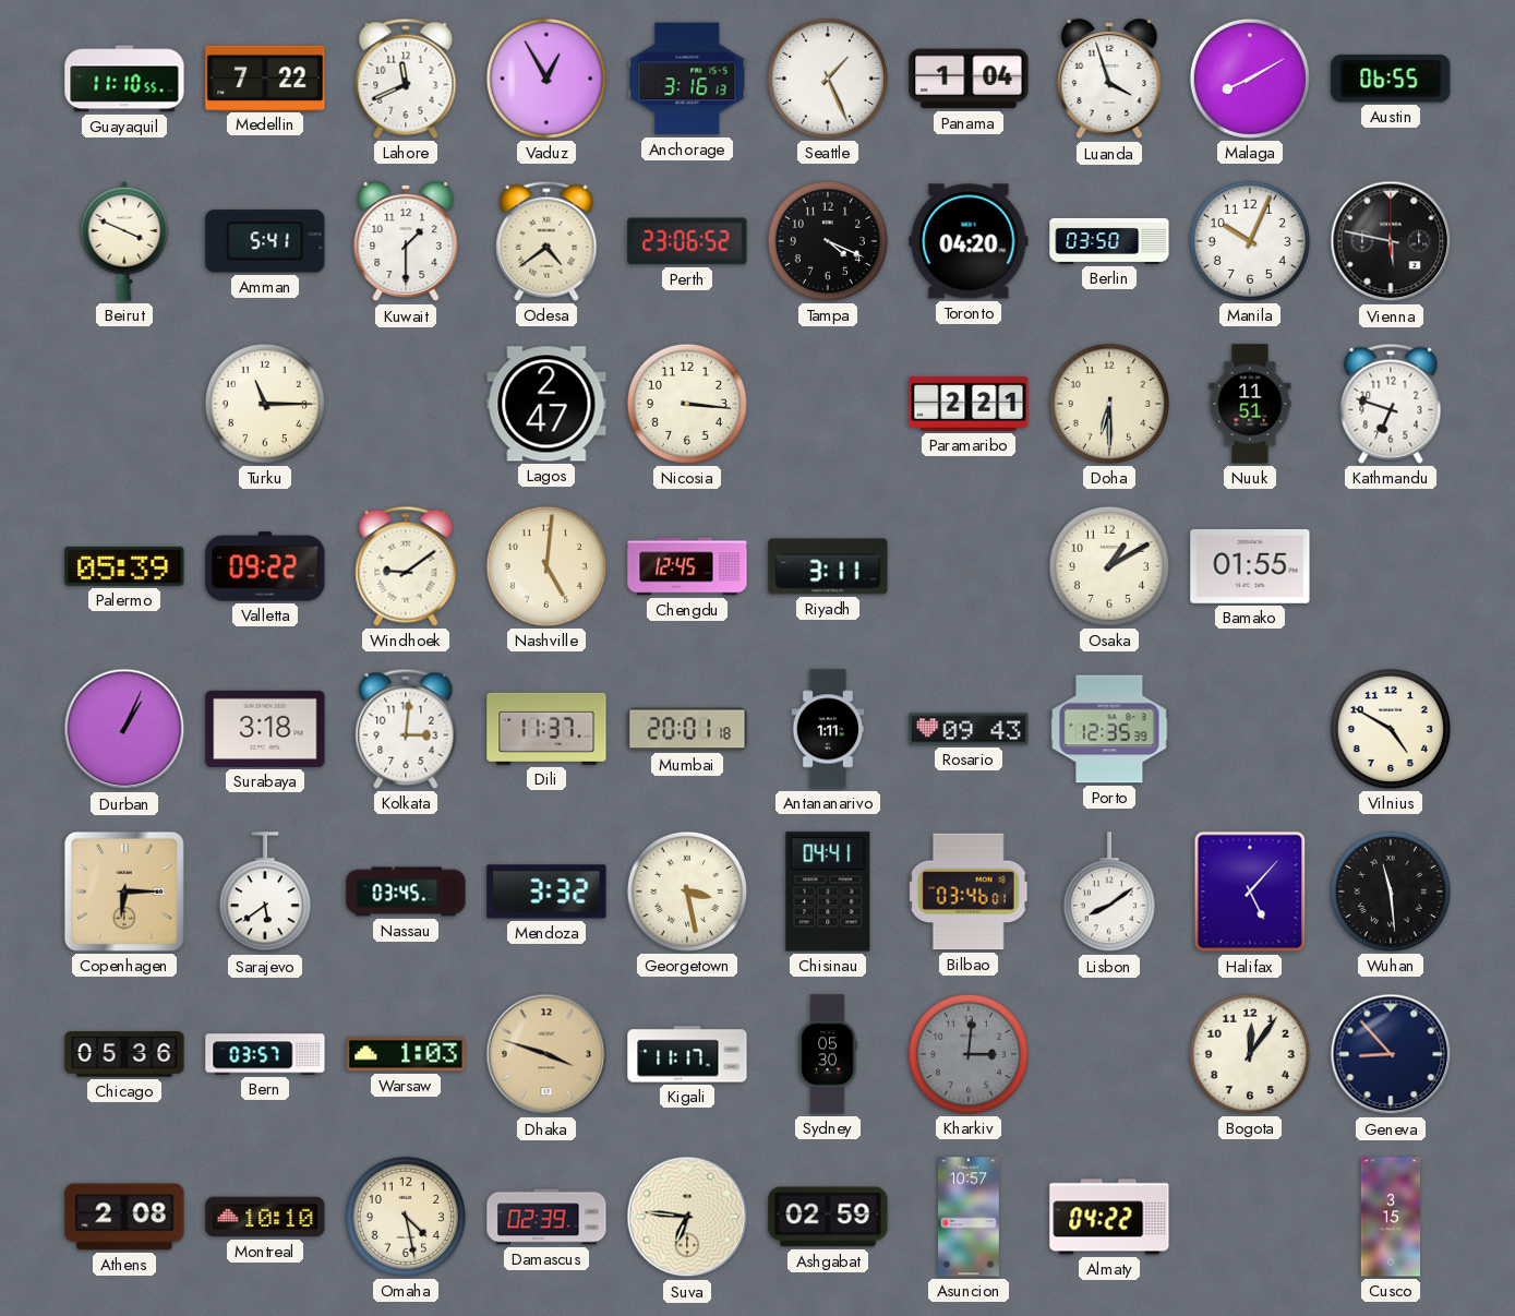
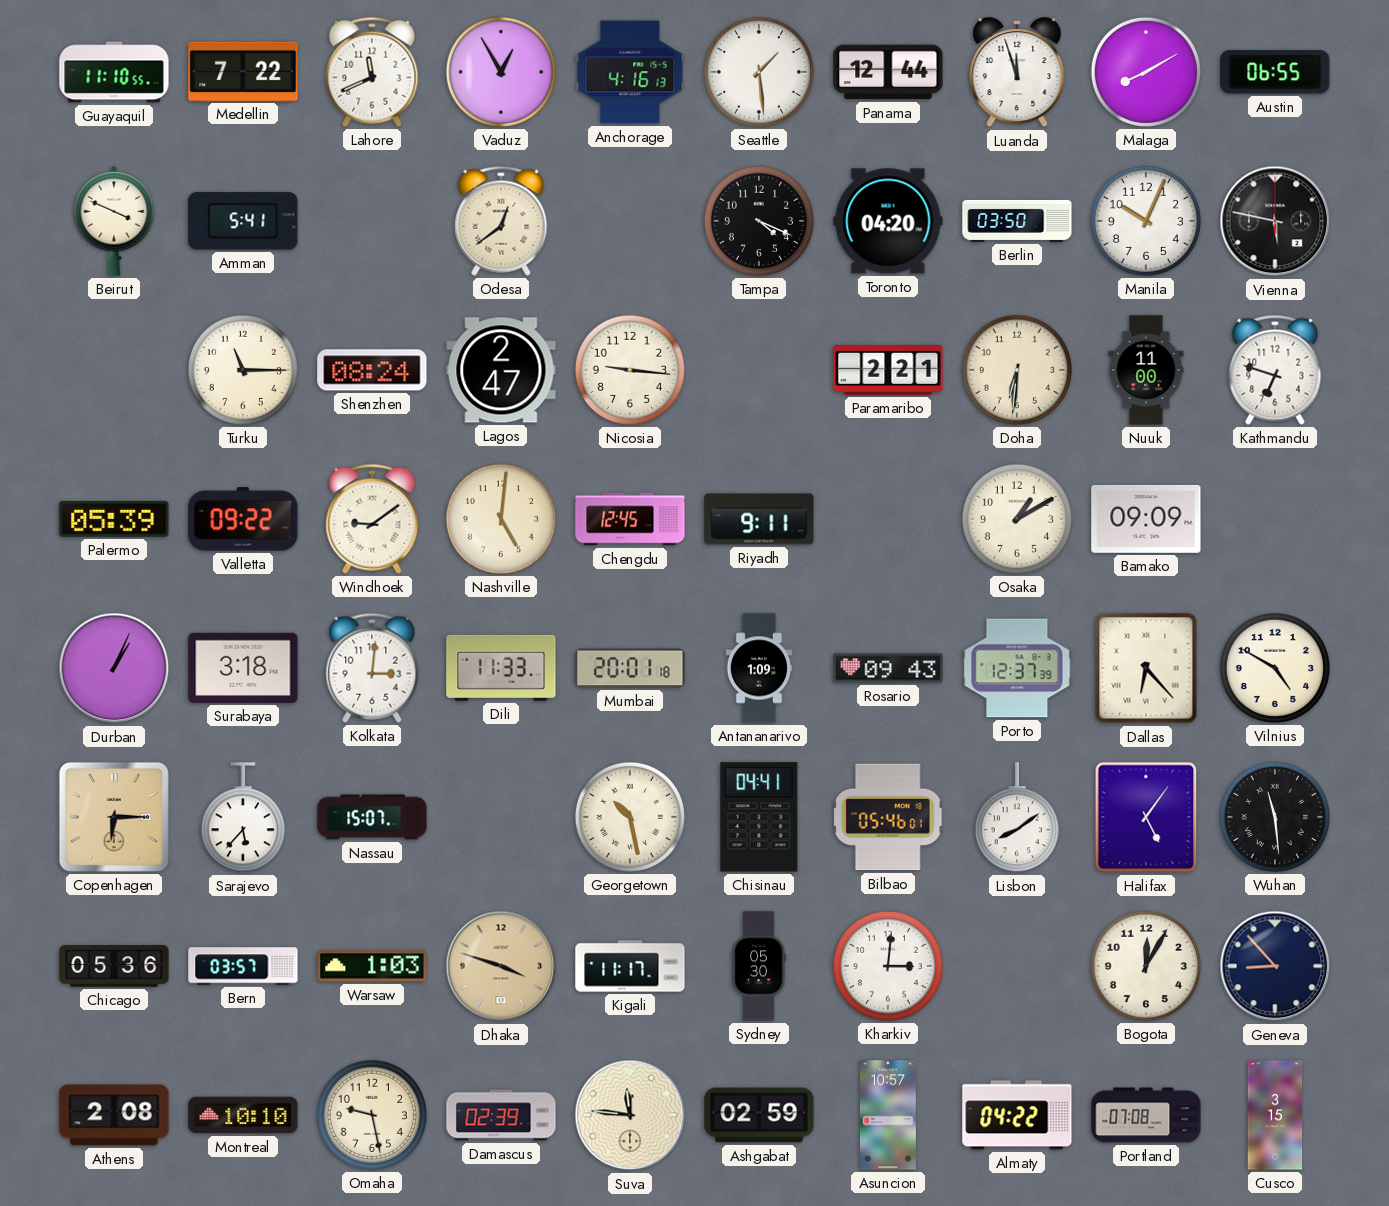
Anchorage: 3:16 -> 4:16 (630, 72)
Seattle: 1:26 -> 1:29 (759, 72)
Panama: 1:04 -> 12:44 (888, 72)
Luanda: 3:57 -> 11:57 (1017, 72)
Kuwait: 1:30 -> none (406, 241)
Odesa: 4:39 -> 12:39 (501, 221)
Perth: 23:06 -> none (687, 241)
Shenzhen: none -> 08:24 (372, 370)
Nicosia: 3:16 -> 9:16 (630, 370)
Doha: 6:30 -> 6:31 (1017, 370)
Nuuk: 11:51 -> 11:00 (1146, 370)
Riyadh: 3:11 -> 9:11 (759, 519)
Bamako: 01:55 -> 09:09 (1146, 519)
Dili: 11:37 -> 11:33 (501, 668)
Antananarivo: 1:11 -> 1:09 (759, 668)
Porto: 12:35 -> 12:37 (1017, 668)
Dallas: none -> 6:23 (1146, 668)
Sarajevo: 5:39 -> 5:37 (243, 818)
Nassau: 03:45 -> 15:07 (372, 817)
Mendoza: 3:32 -> none (546, 892)
Georgetown: 3:28 -> 10:28 (630, 817)
Bilbao: 03:46 -> 05:46 (888, 817)
Halifax: 5:07 -> 5:06 (1146, 817)
Kharkiv dial: grey -> white (888, 966)
Bogota: 12:06 -> 12:05 (1146, 966)
Omaha: 4:28 -> 9:28 (372, 1115)
Suva: 6:46 -> 11:46 (630, 1115)
Portland: none -> 07:08 (1146, 1115)
